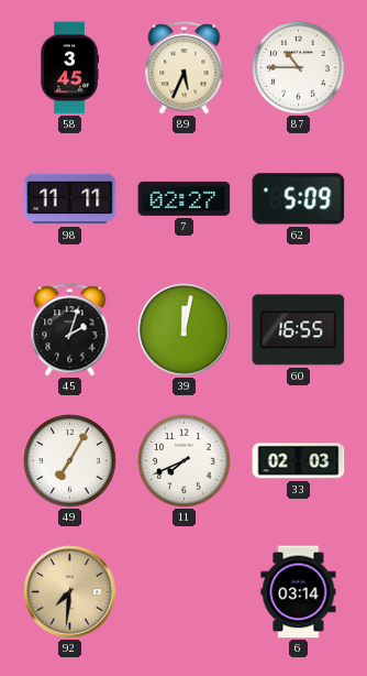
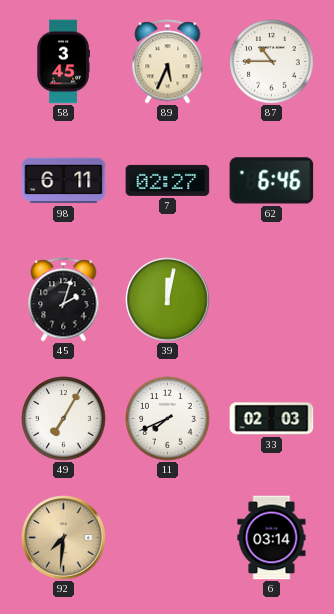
98: 11:11 -> 6:11 (64, 181)
62: 5:09 -> 6:46 (272, 181)
60: 16:55 -> none (299, 330)
